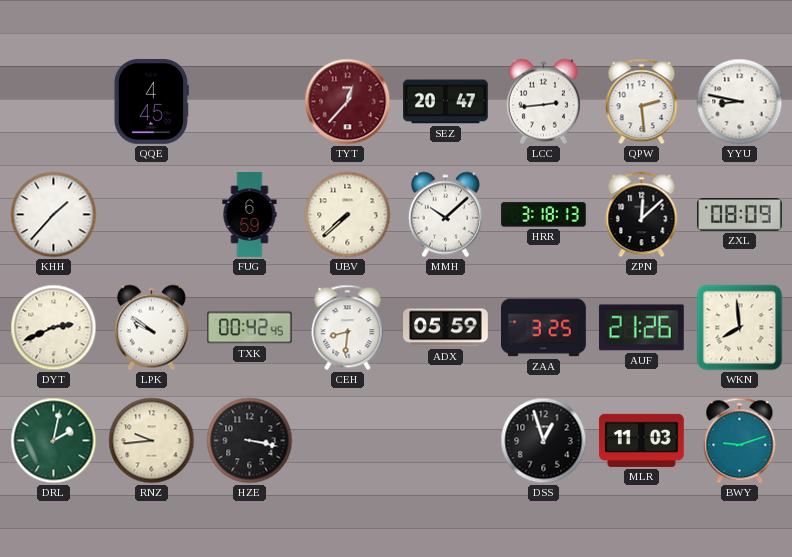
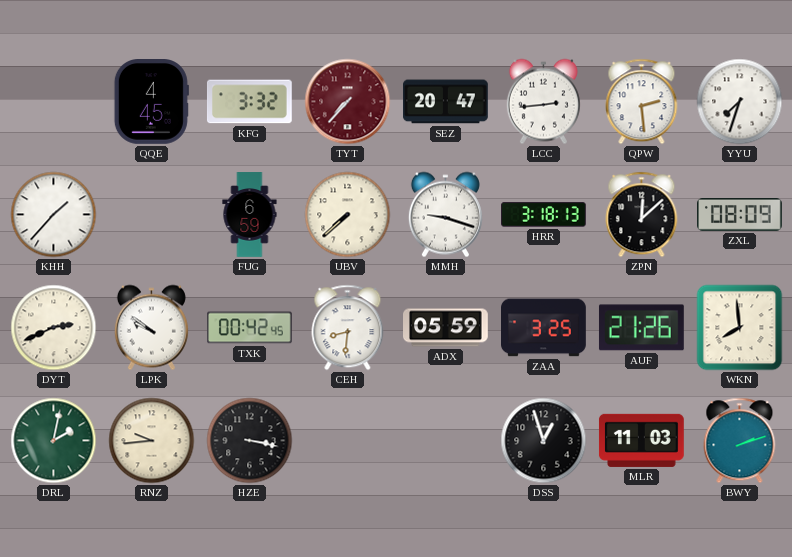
KFG: none -> 3:32 (250, 102)
TYT: 12:37 -> 7:37 (348, 102)
YYU: 8:47 -> 7:33 (740, 102)
MMH: 10:08 -> 9:18 (445, 215)
BWY: 9:12 -> 2:12 (740, 441)
